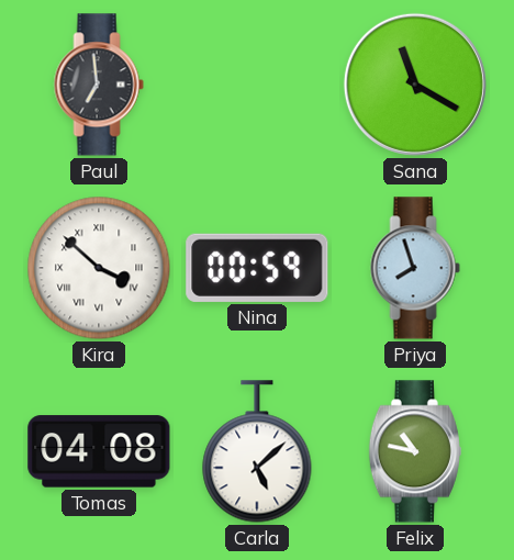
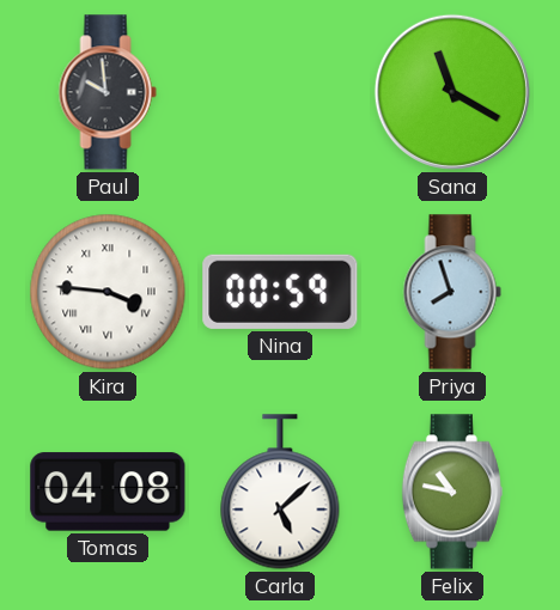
Paul: 6:59 -> 9:59 (108, 92)
Kira: 3:52 -> 3:46 (108, 292)
